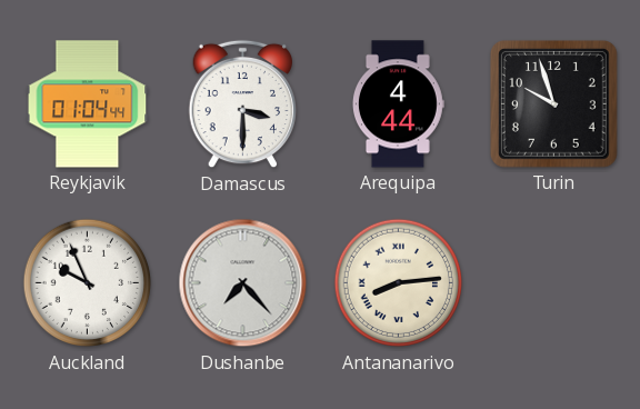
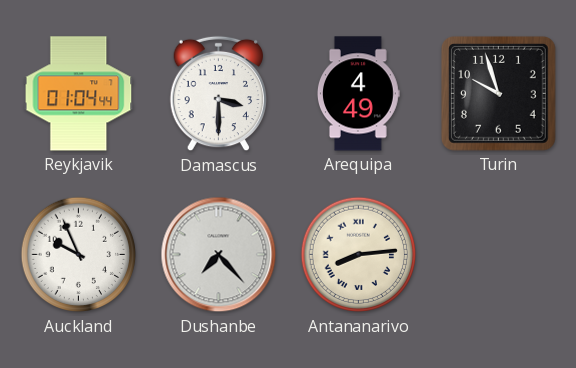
Arequipa: 4:44 -> 4:49 (358, 94)
